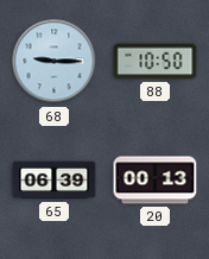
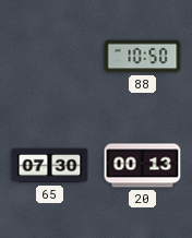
68: 9:15 -> none (55, 62)
65: 06:39 -> 07:30 (50, 166)
